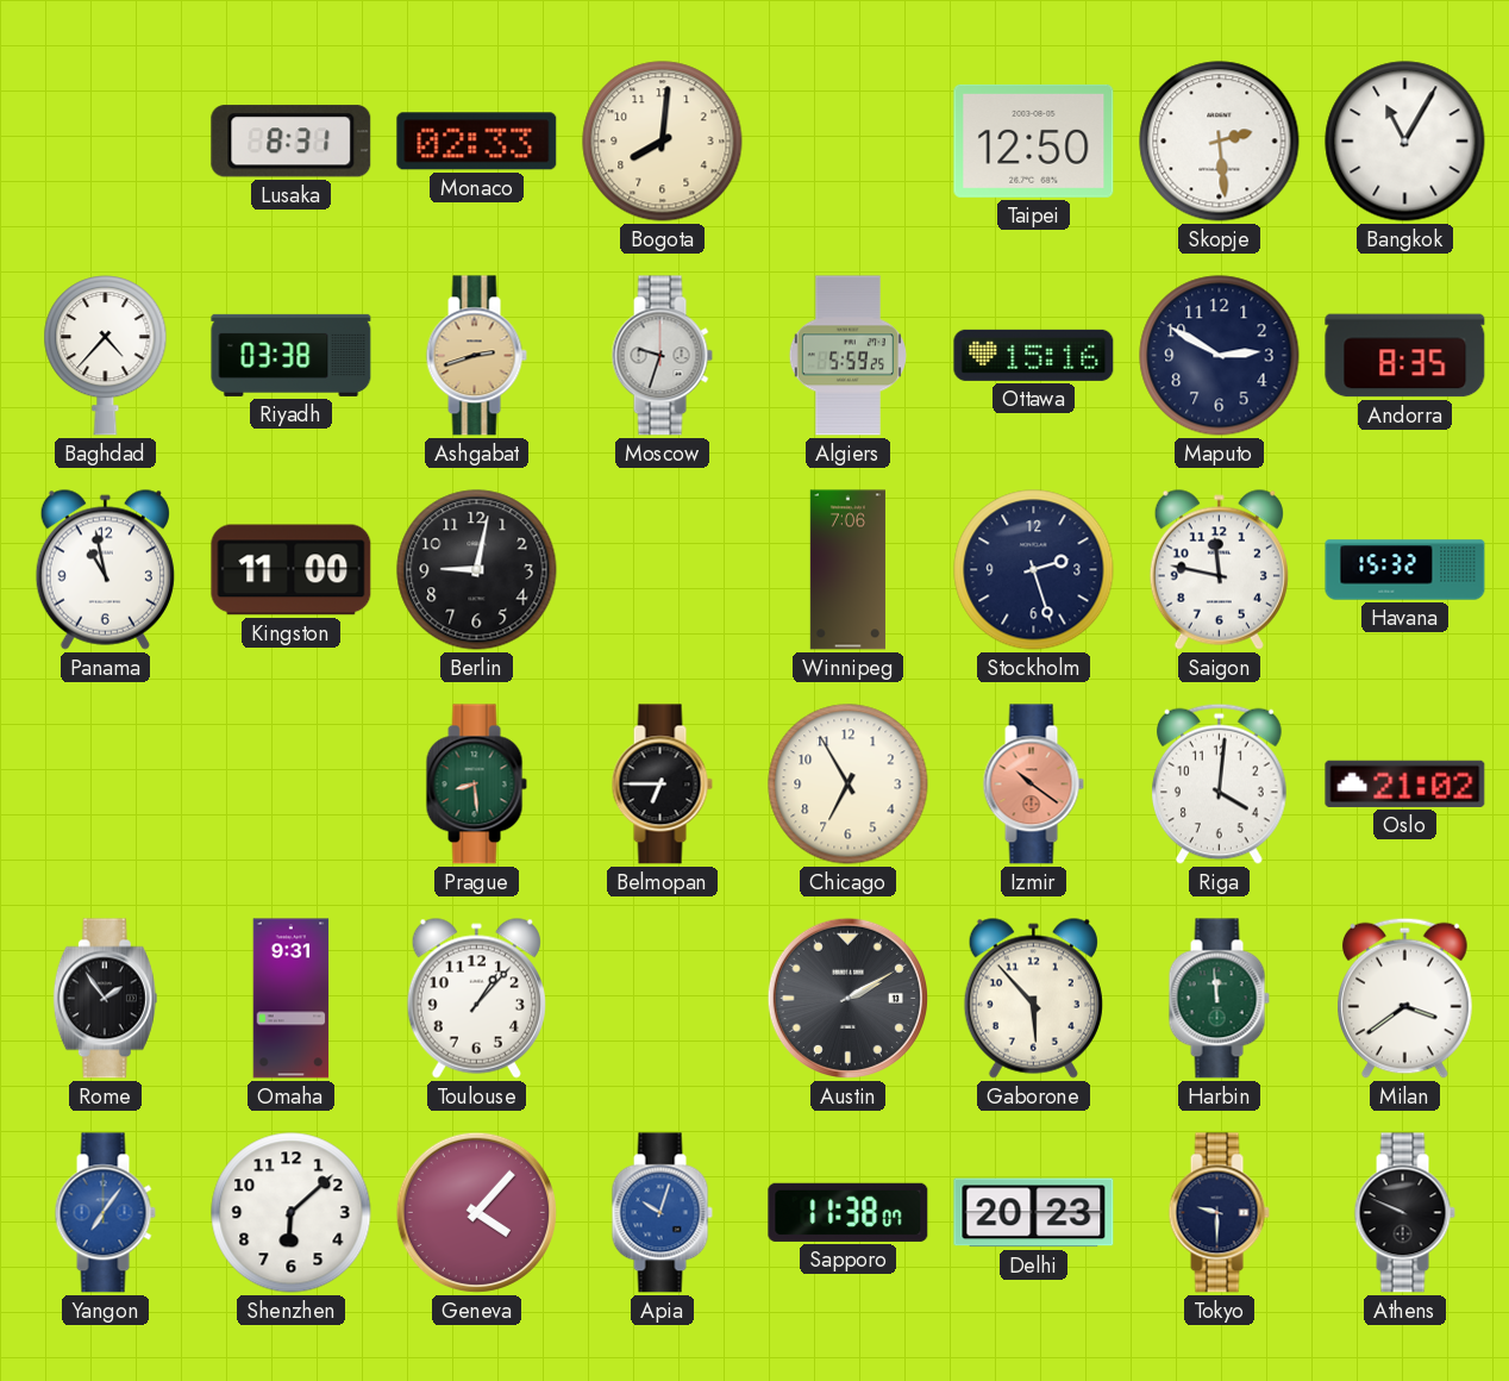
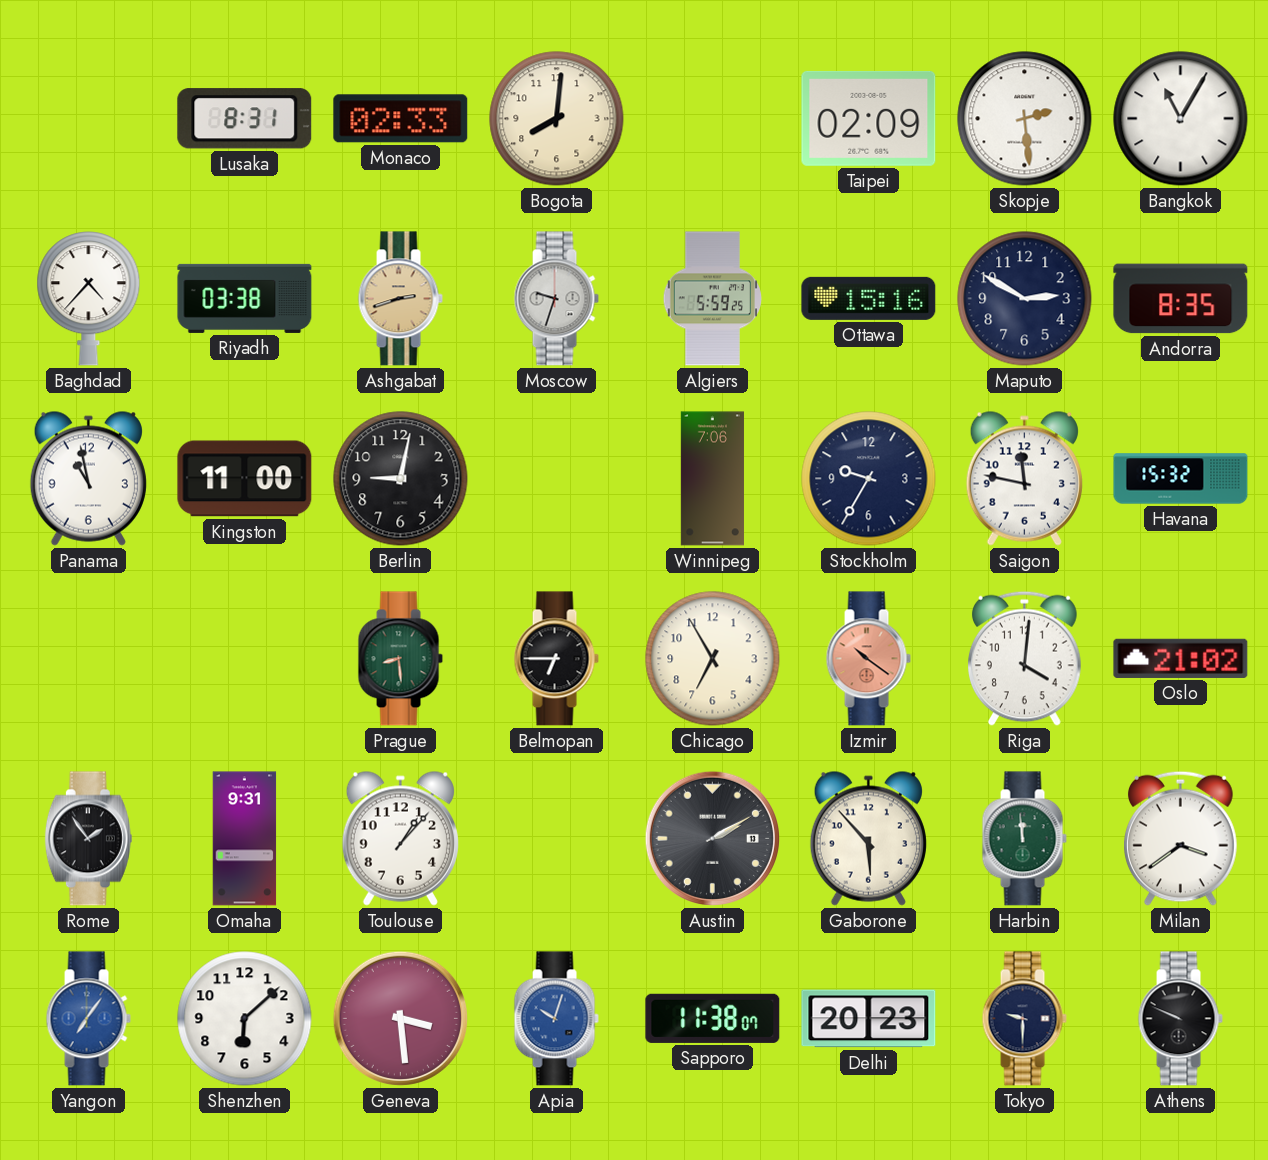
Taipei: 12:50 -> 02:09 (869, 118)
Stockholm: 2:27 -> 9:35 (869, 479)
Geneva: 4:07 -> 3:29 (400, 1018)
